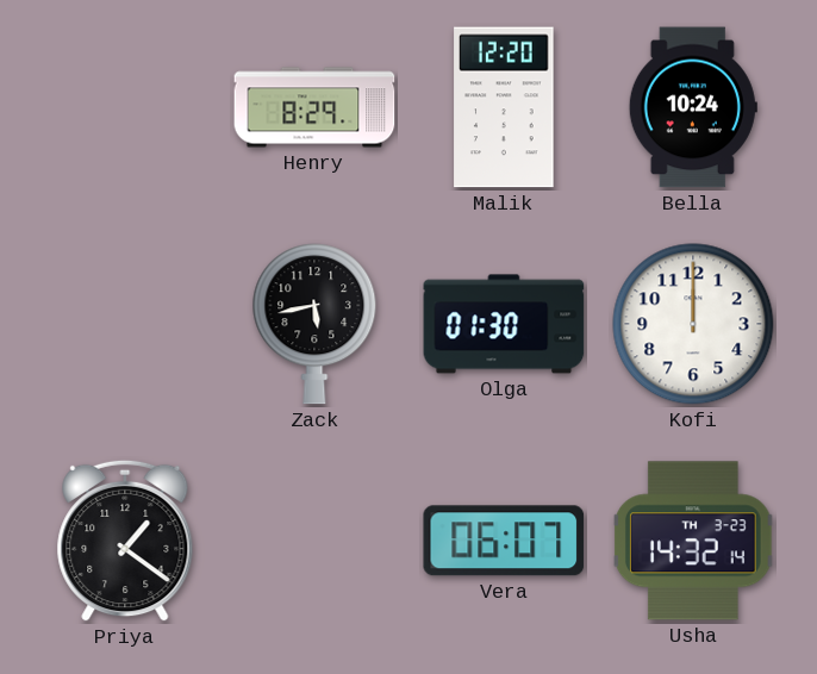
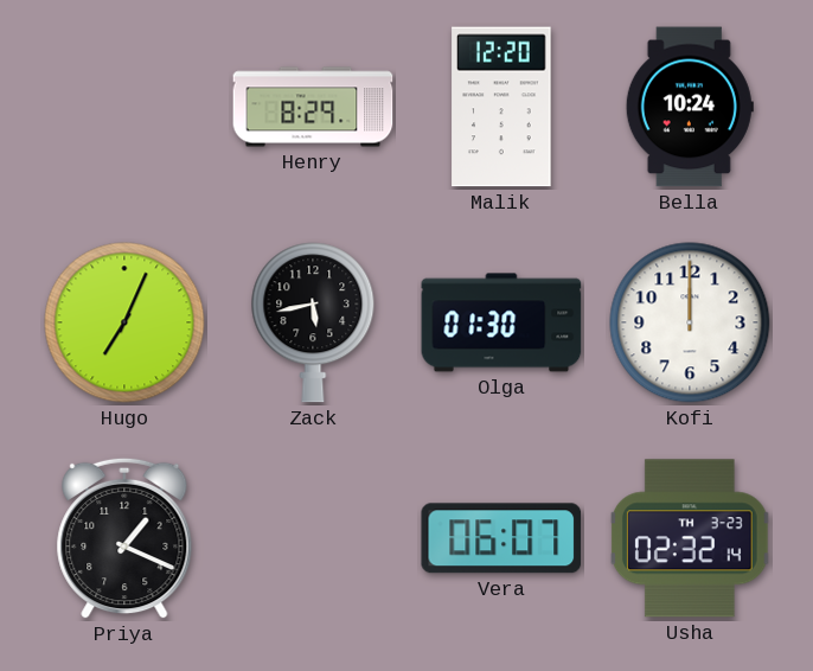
Hugo: none -> 7:04 (124, 322)
Priya: 1:21 -> 1:19 (124, 538)
Usha: 14:32 -> 02:32 (690, 538)
